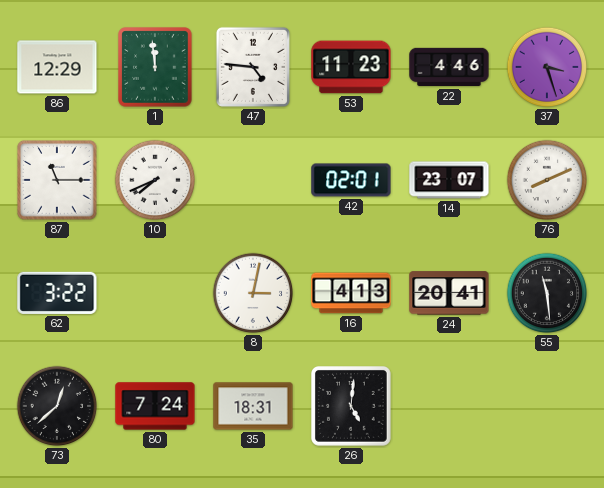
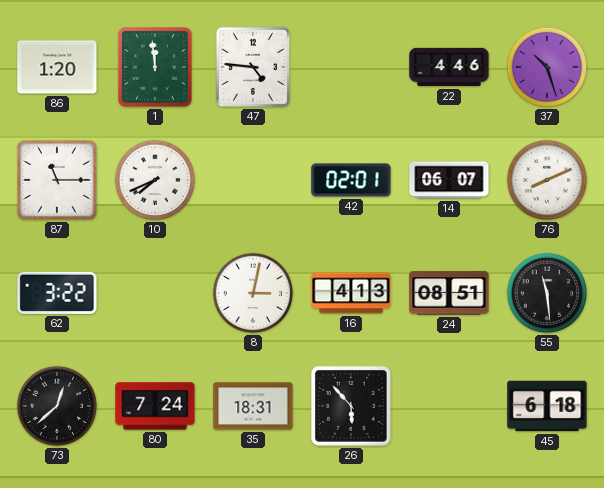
86: 12:29 -> 1:20 (57, 67)
53: 11:23 -> none (351, 67)
37: 3:27 -> 10:27 (547, 67)
14: 23:07 -> 06:07 (449, 180)
24: 20:41 -> 08:51 (449, 293)
26: 5:01 -> 5:53 (352, 407)
45: none -> 6:18 (547, 406)
